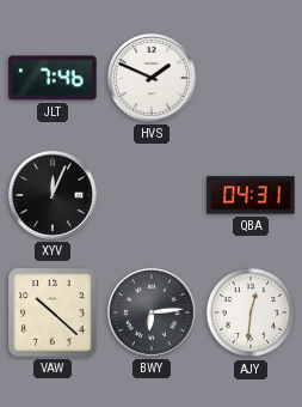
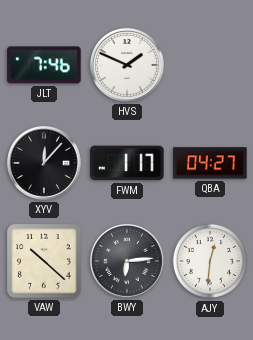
XYV: 12:04 -> 12:07 (45, 164)
FWM: none -> 1:17 (127, 163)
QBA: 04:31 -> 04:27 (210, 163)
